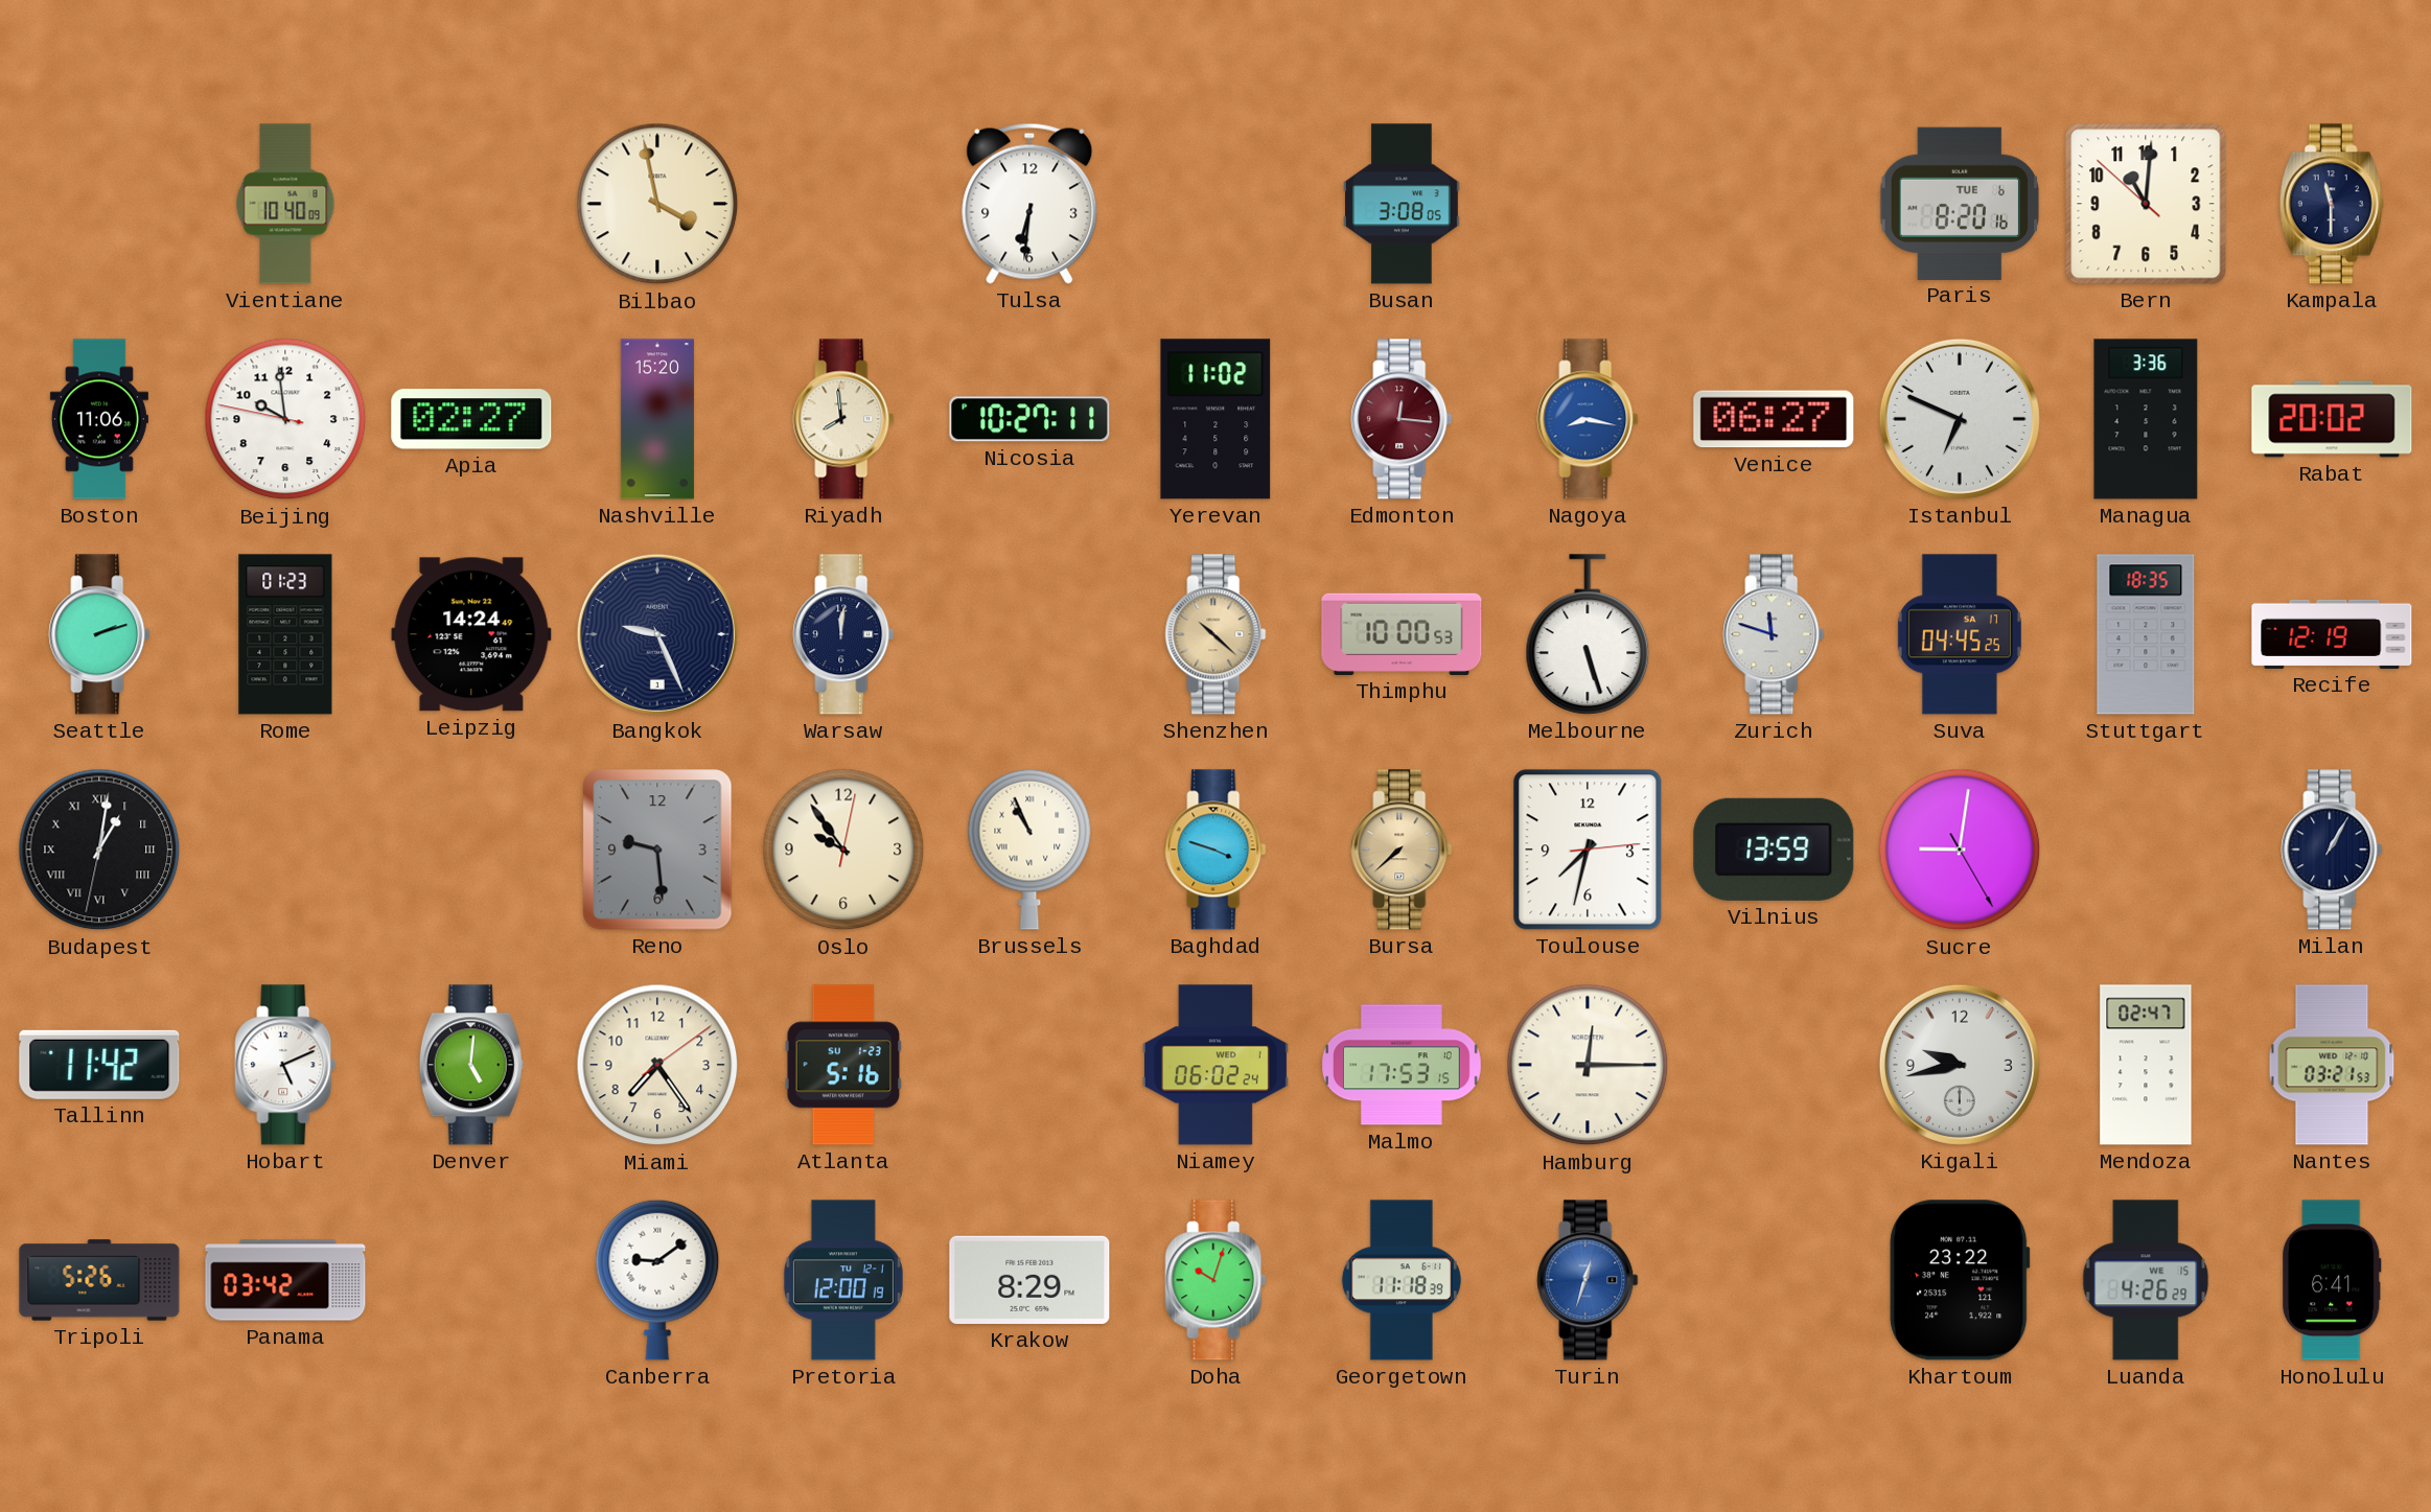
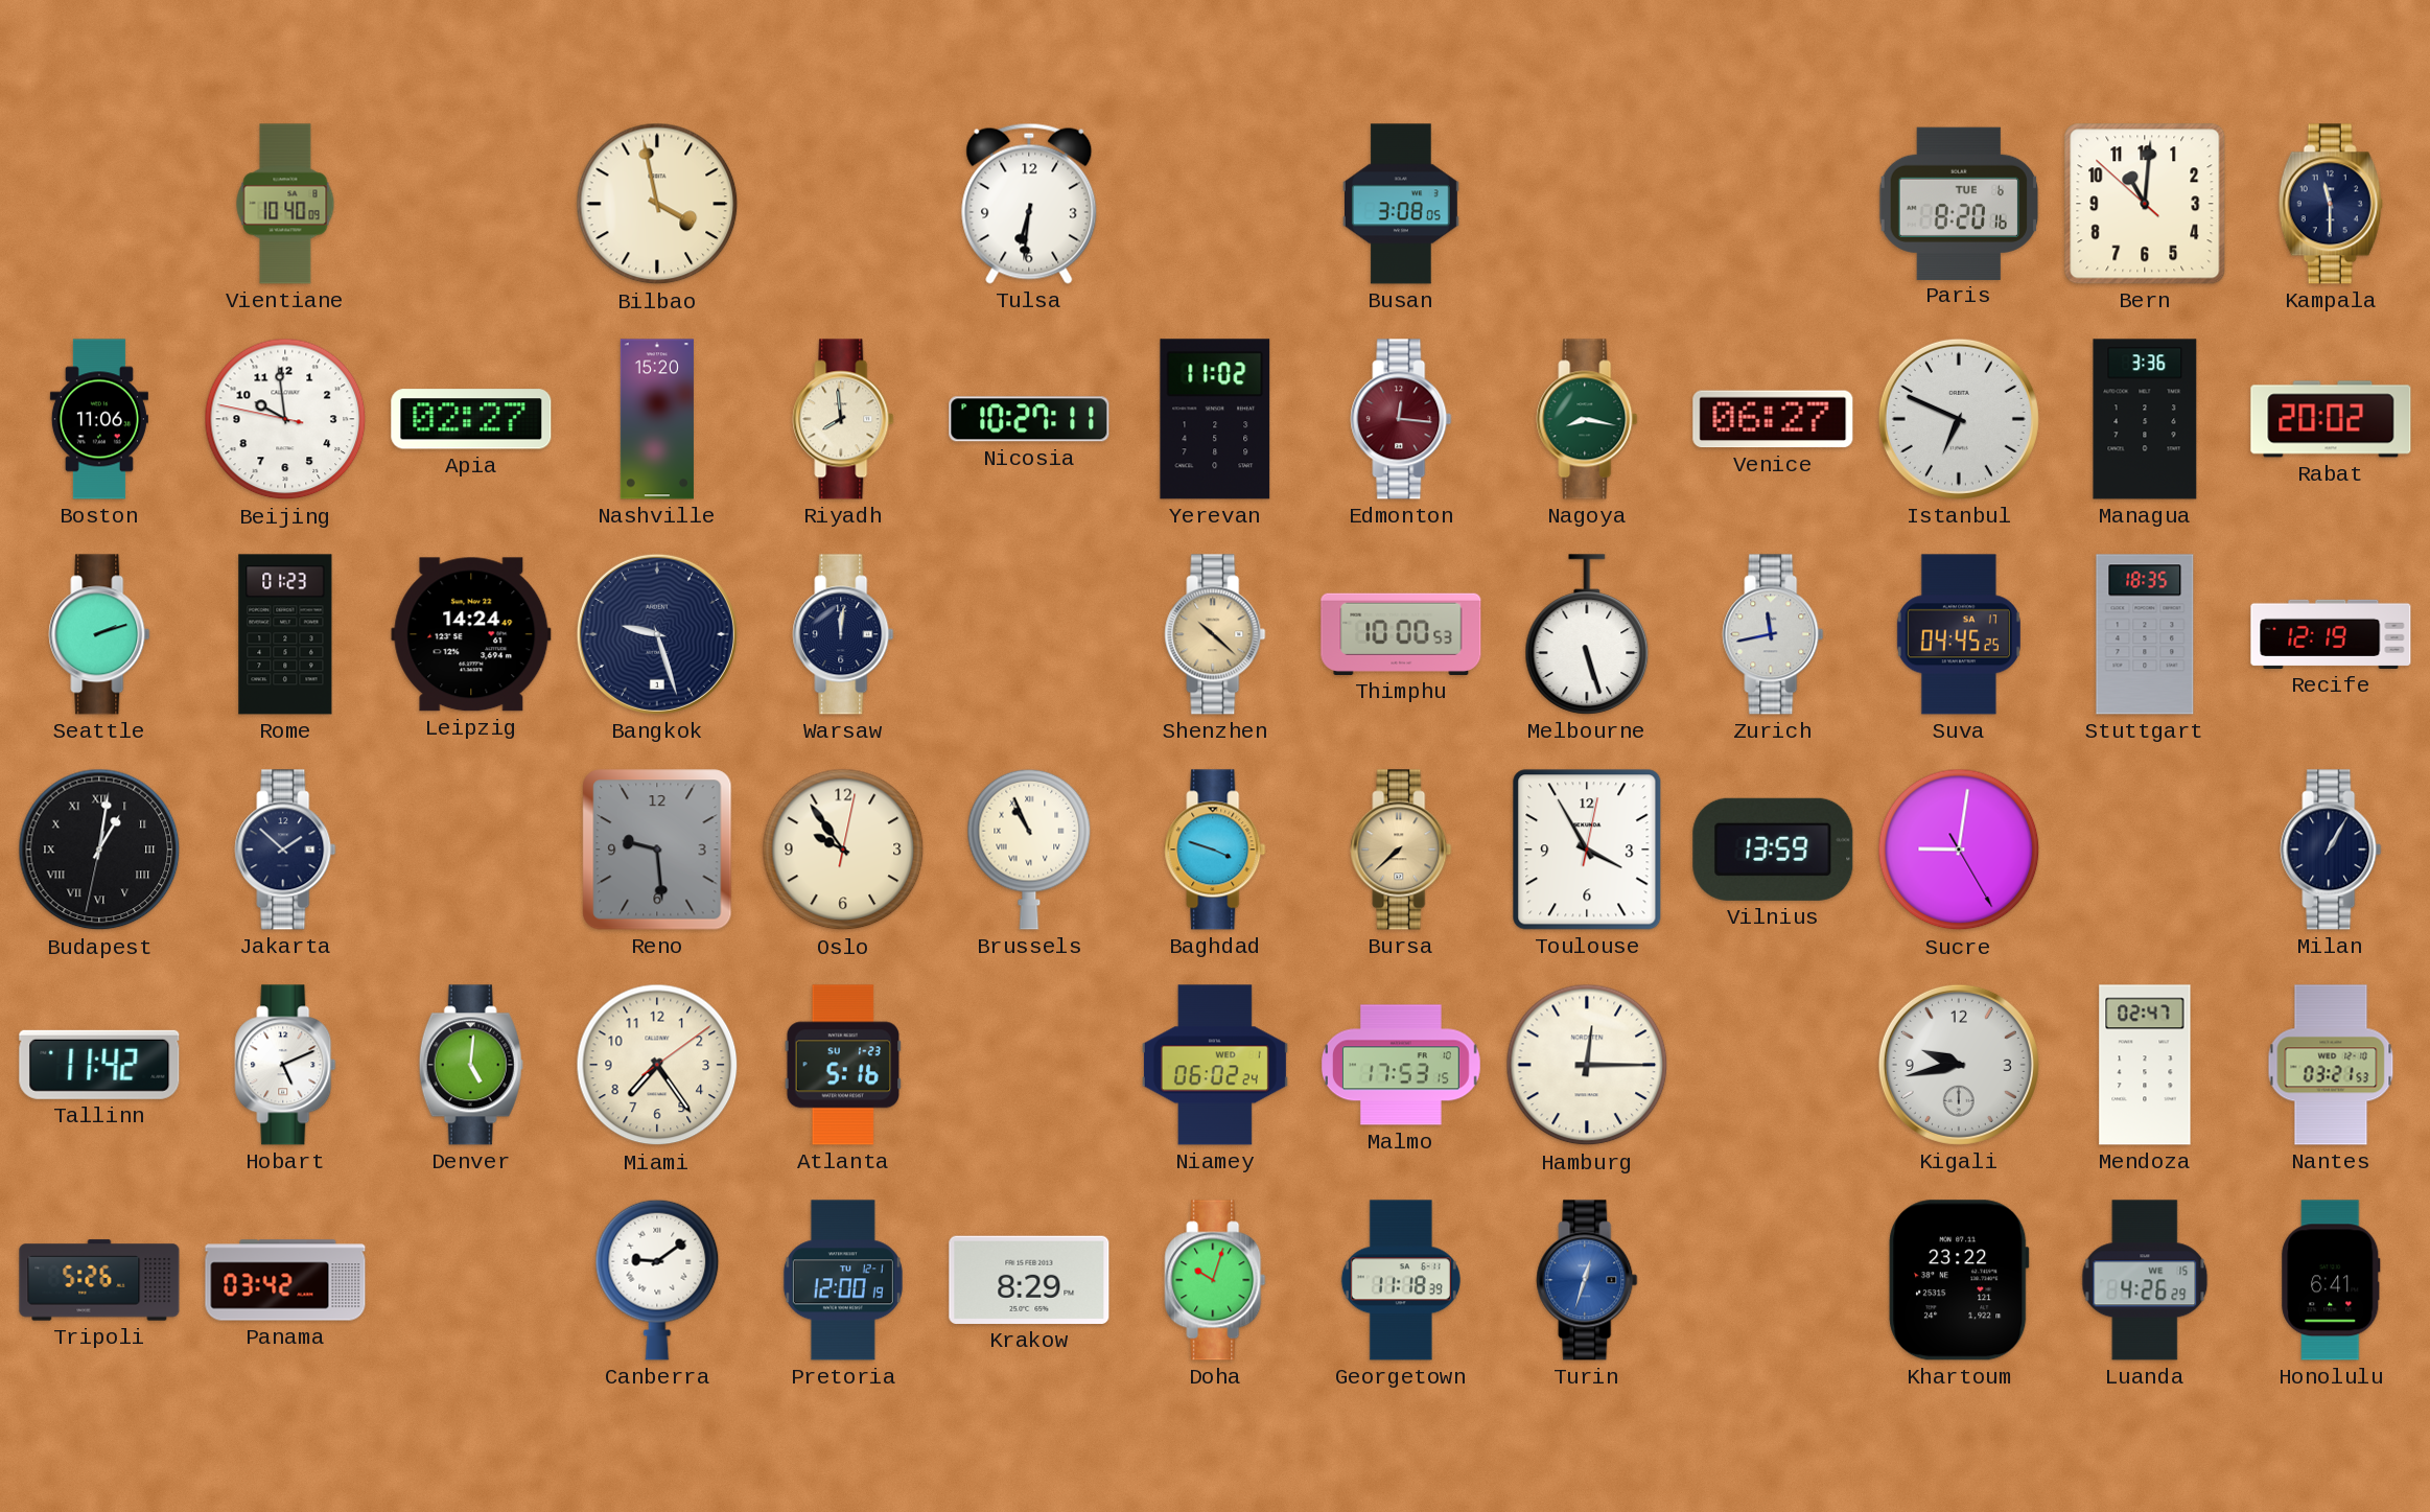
Nagoya dial: blue -> green (1587, 419)
Bangkok: 9:26 -> 9:27 (657, 634)
Zurich: 11:48 -> 11:43 (1773, 634)
Jakarta: none -> 1:52 (285, 850)
Toulouse: 7:32 -> 3:55 (1587, 850)
